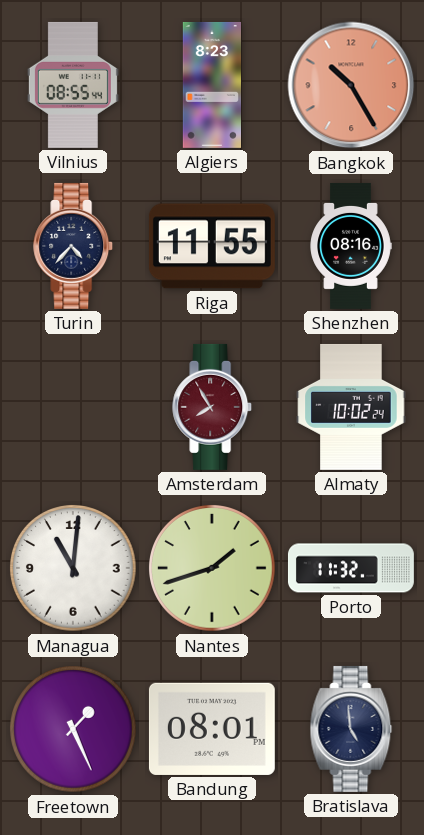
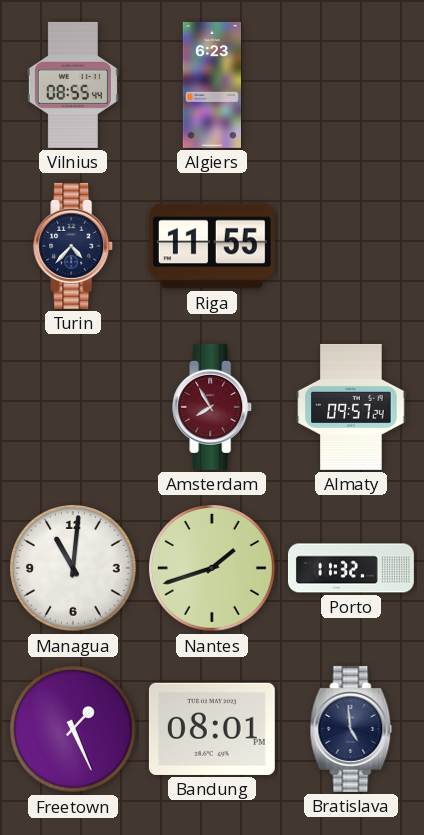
Algiers: 8:23 -> 6:23 (211, 85)
Bangkok: 10:25 -> none (351, 85)
Shenzhen: 08:16 -> none (351, 246)
Almaty: 10:02 -> 09:57 (351, 407)
